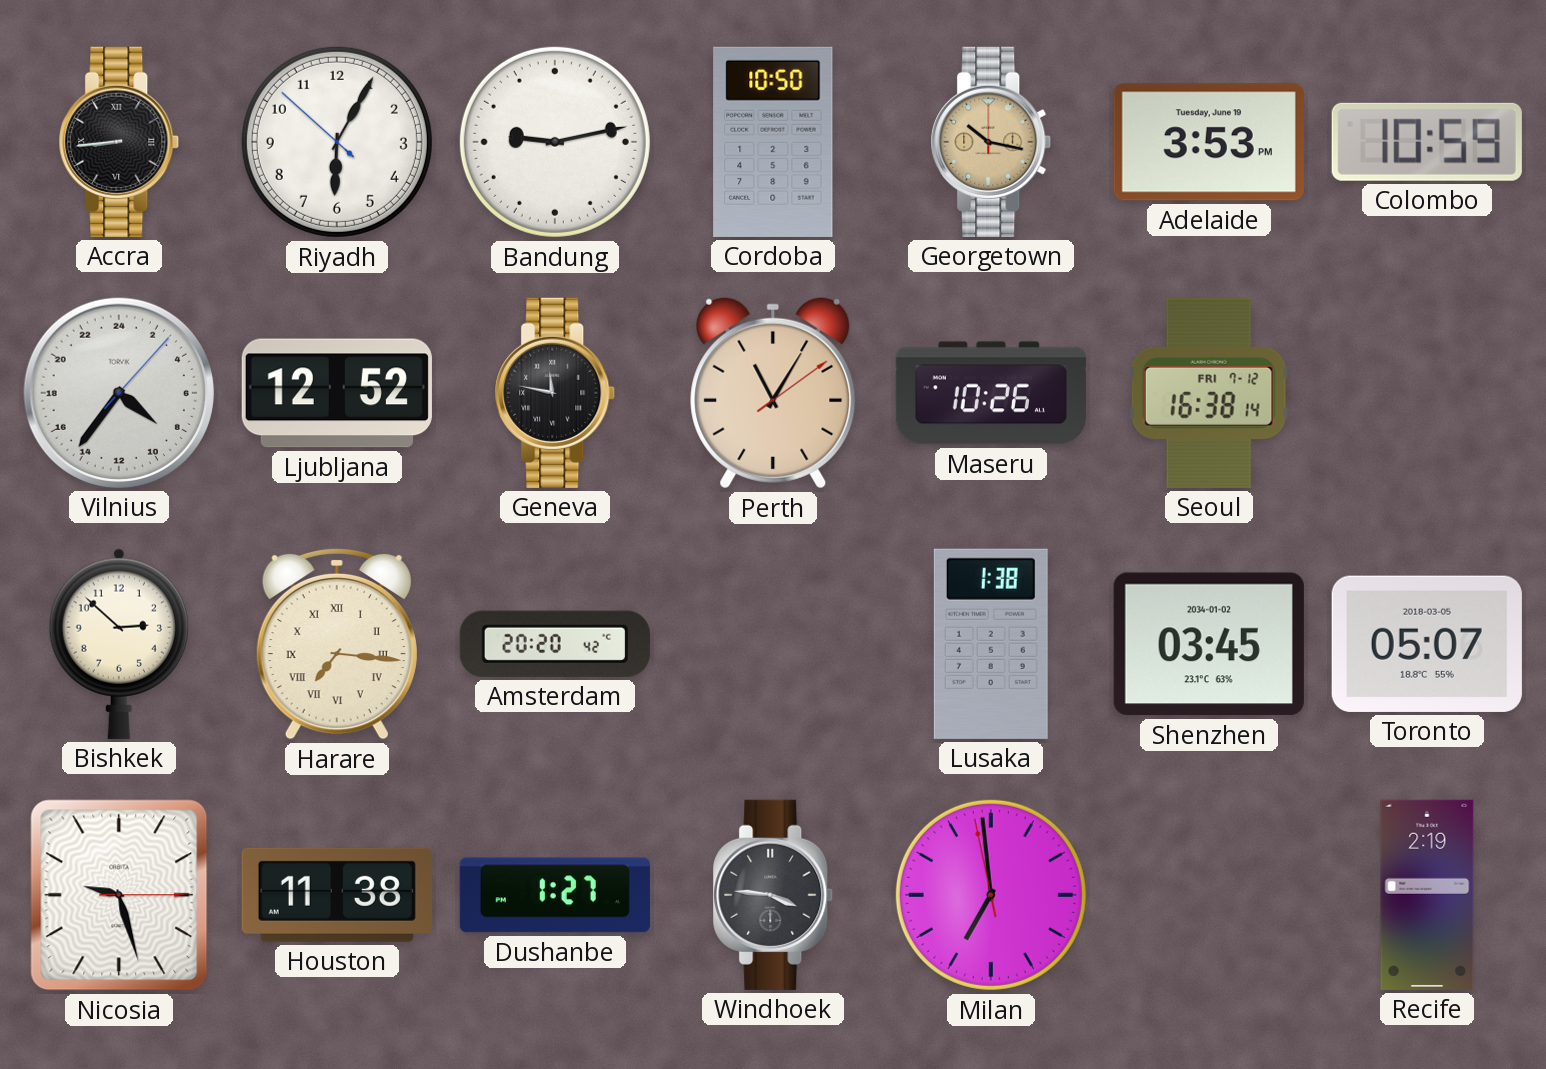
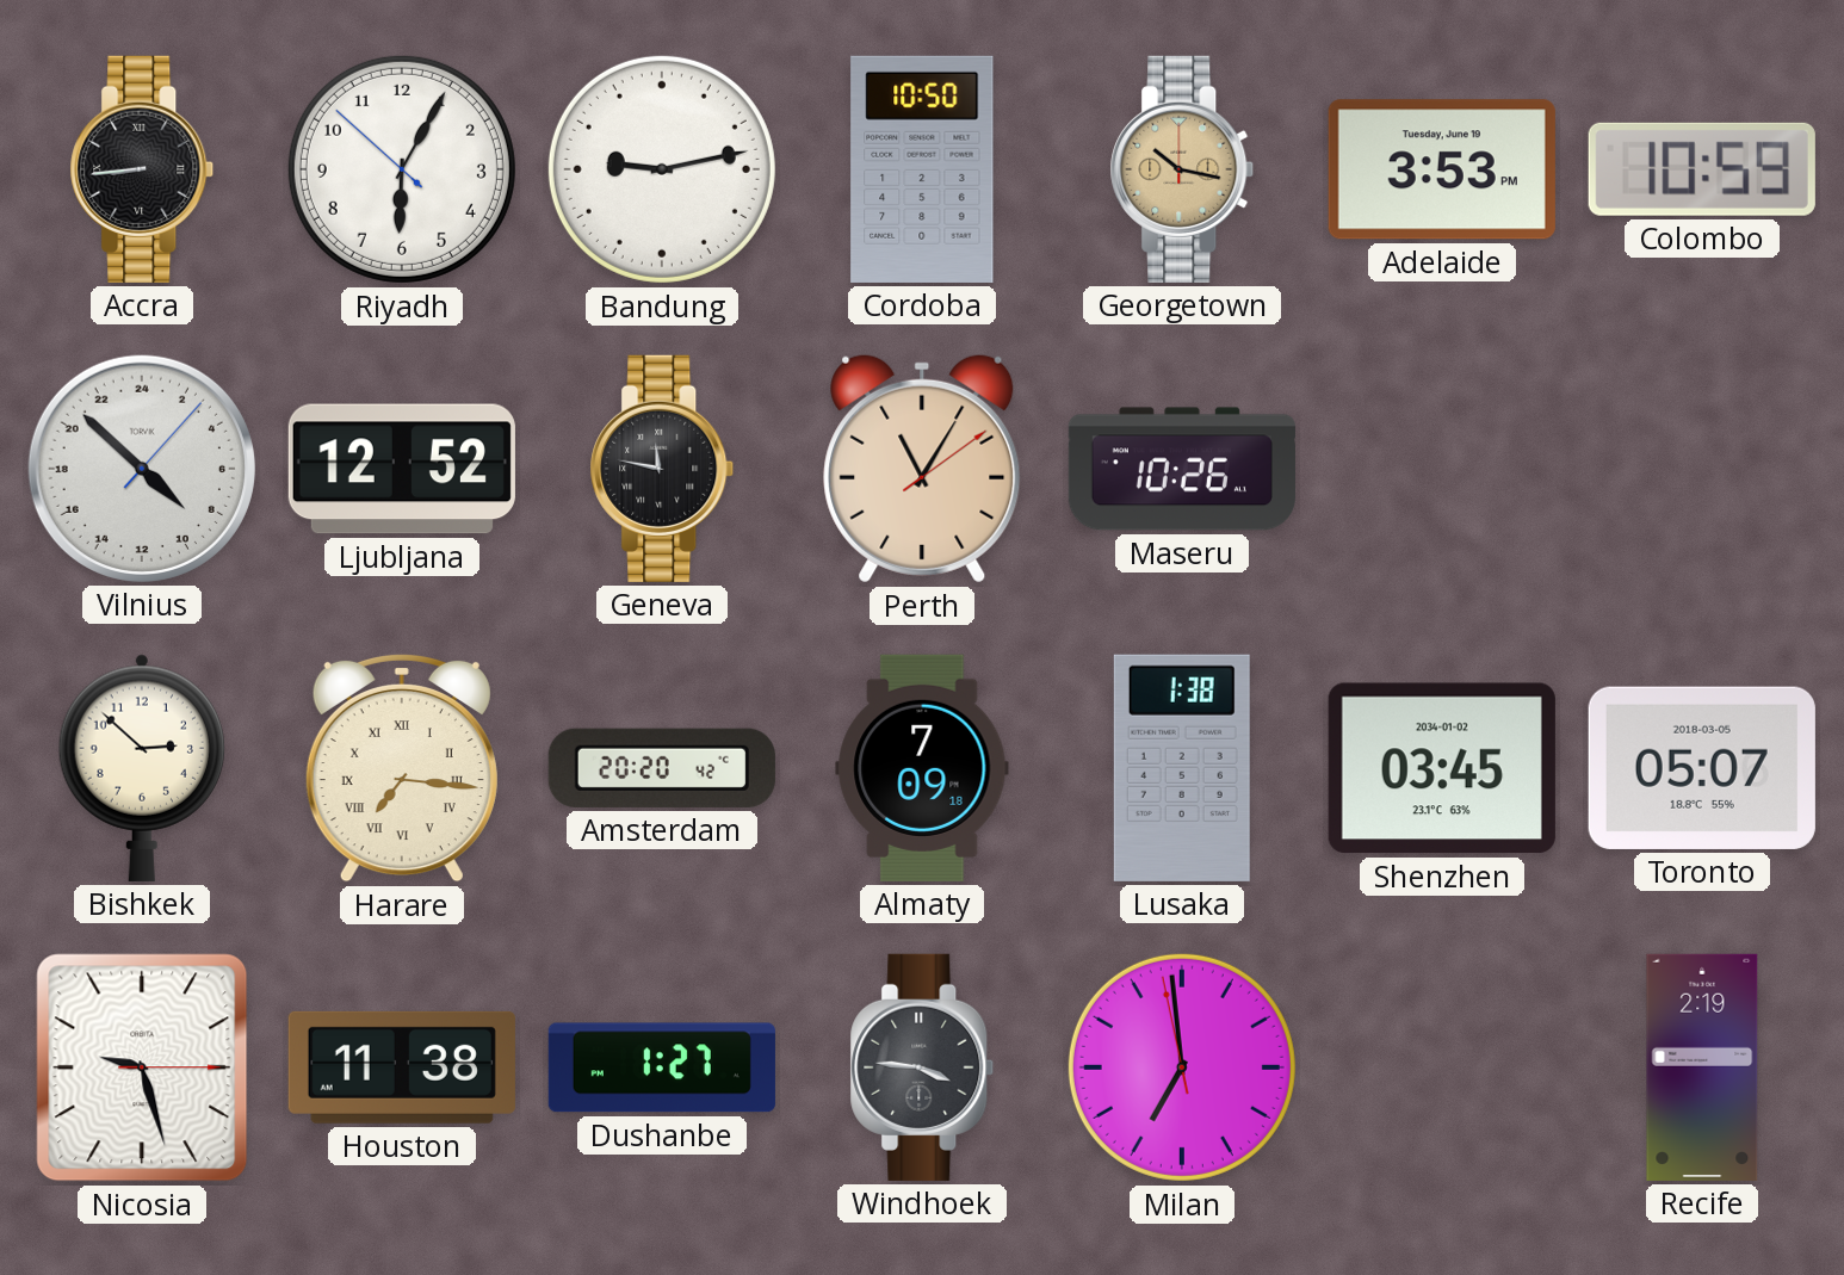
Vilnius: 8:36 -> 8:52 (142, 469)
Seoul: 16:38 -> none (1209, 393)
Almaty: none -> 7:09 (922, 768)
